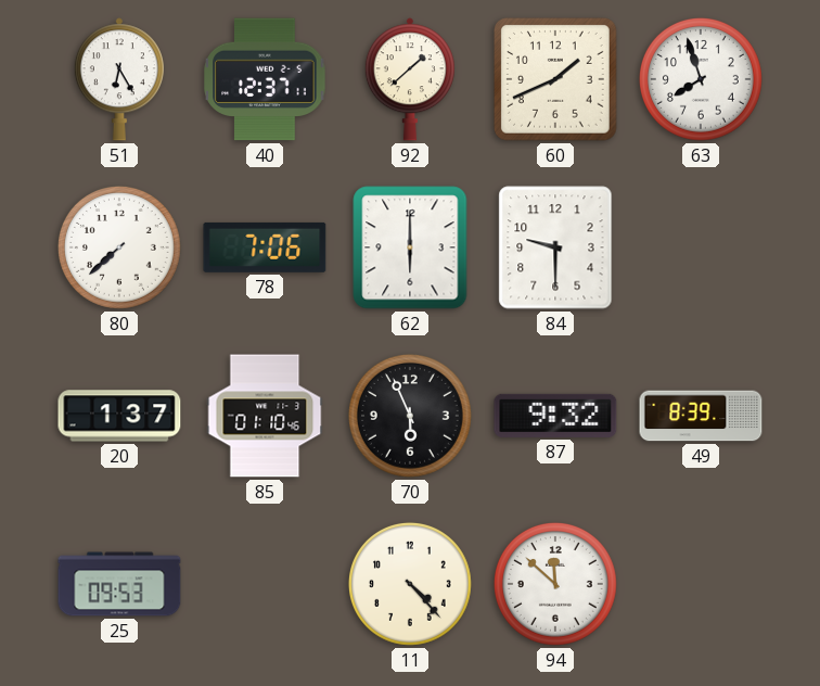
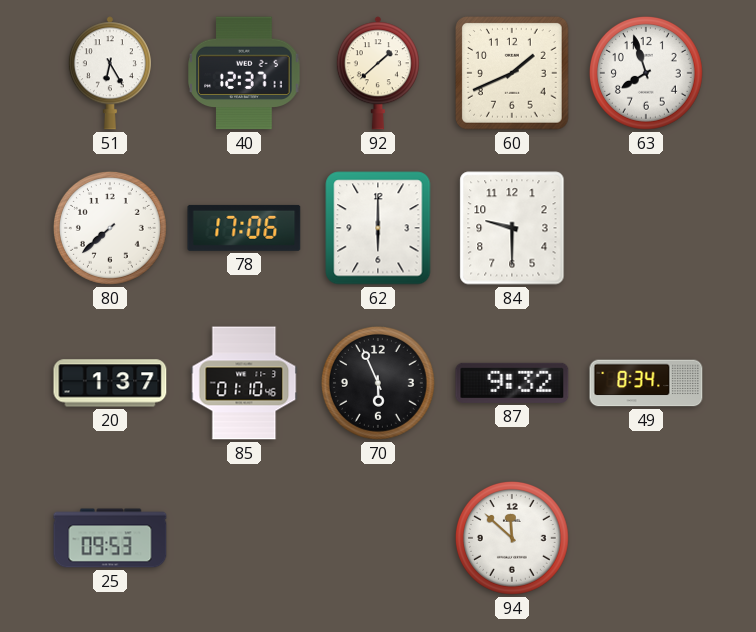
78: 7:06 -> 17:06 (244, 228)
49: 8:39 -> 8:34 (646, 383)
11: 4:23 -> none (410, 584)
